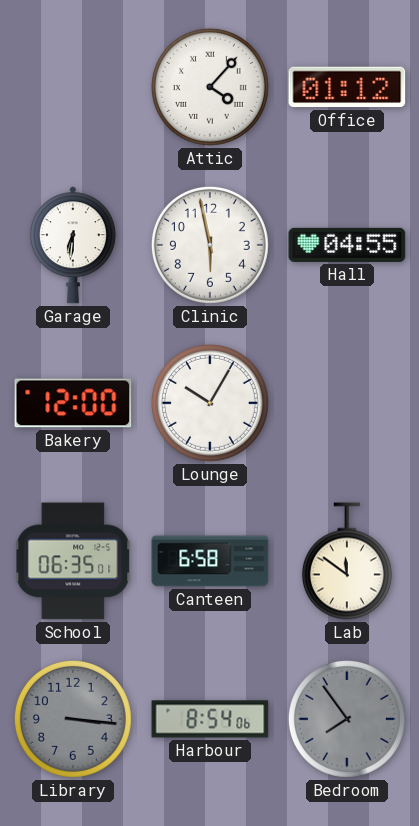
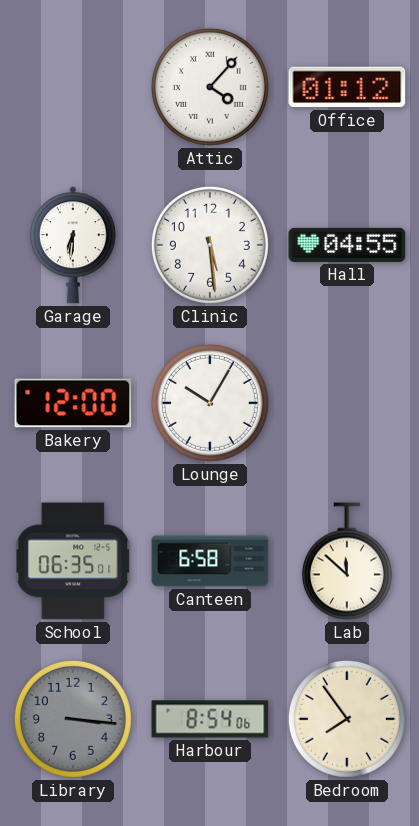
Clinic: 5:58 -> 5:29 (210, 245)
Lab: 11:51 -> 11:52 (347, 561)
Bedroom dial: grey -> cream (347, 719)
